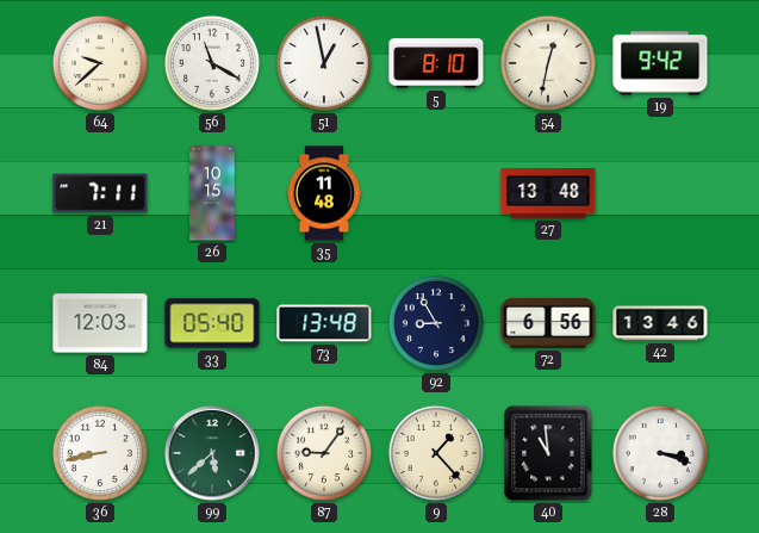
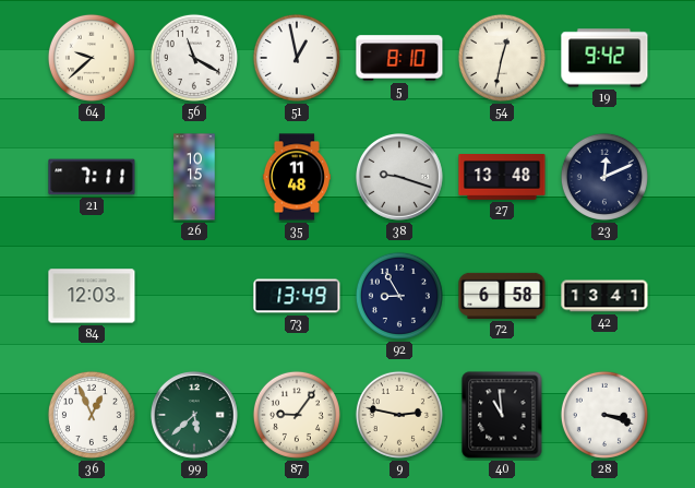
38: none -> 9:18 (400, 178)
23: none -> 12:11 (604, 177)
33: 05:40 -> none (212, 323)
73: 13:48 -> 13:49 (297, 296)
72: 6:56 -> 6:58 (502, 296)
42: 13:46 -> 13:41 (604, 296)
36: 8:43 -> 12:56 (92, 415)
9: 1:23 -> 2:47 (399, 415)
